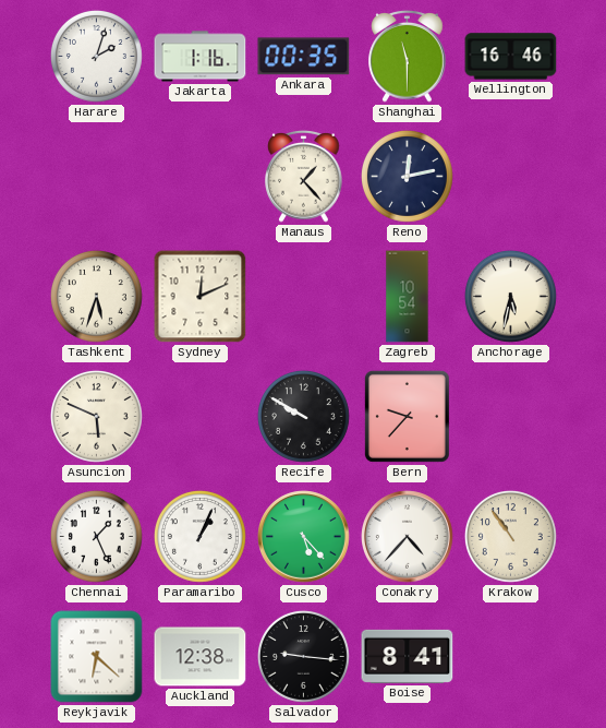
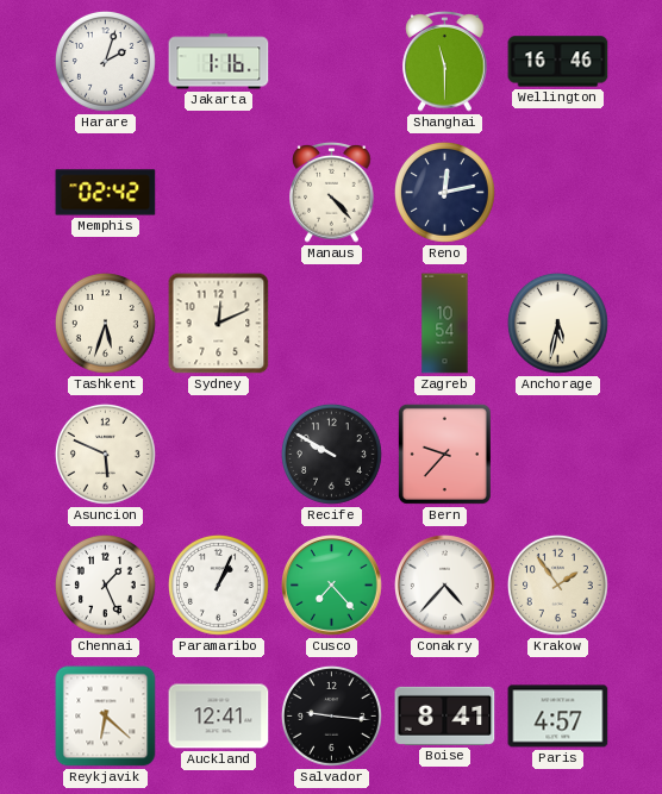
Ankara: 00:35 -> none (304, 57)
Memphis: none -> 02:42 (106, 193)
Manaus: 1:23 -> 4:23 (332, 193)
Cusco: 5:23 -> 7:23 (332, 586)
Krakow: 10:54 -> 1:54 (557, 584)
Auckland: 12:38 -> 12:41 (219, 717)
Paris: none -> 4:57 (558, 717)
